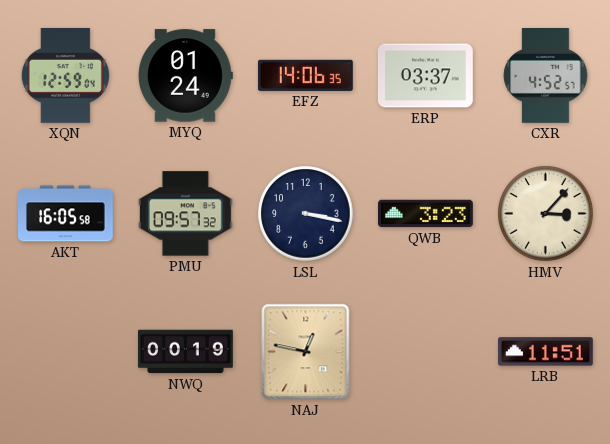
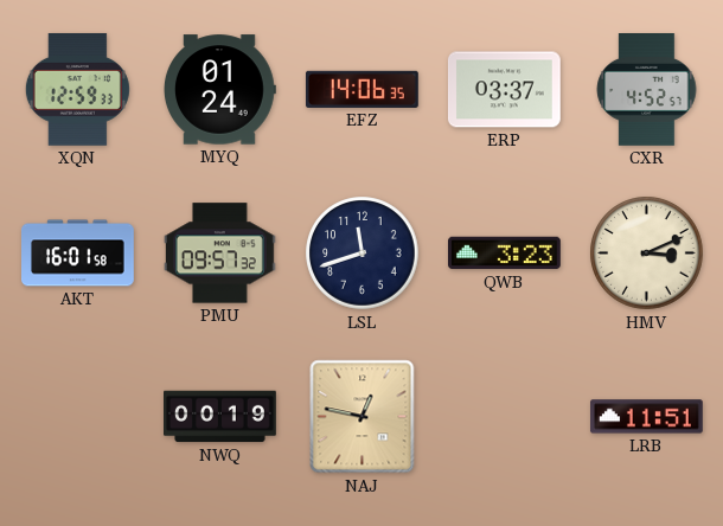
XQN: 12:59:04 -> 12:59:33 (77, 89)
AKT: 16:05 -> 16:01 (78, 254)
LSL: 3:17 -> 11:42 (363, 254)
HMV: 3:07 -> 3:11 (647, 254)
